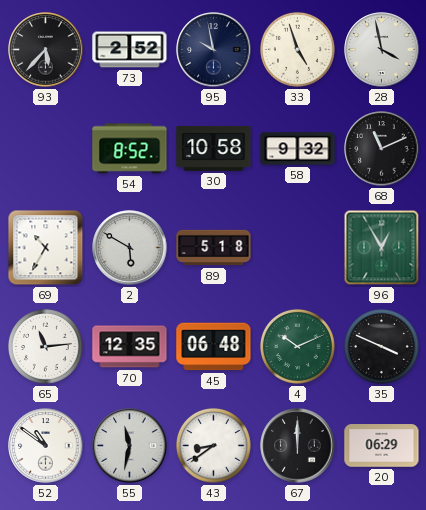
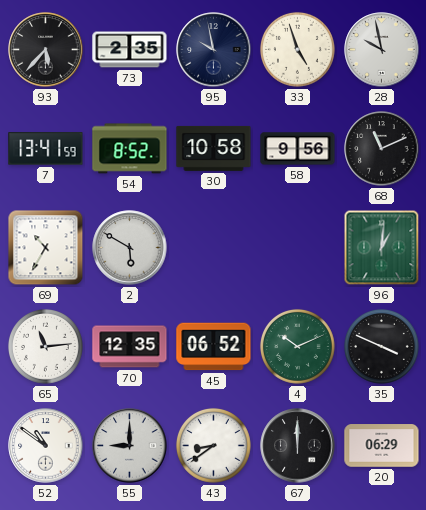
73: 2:52 -> 2:35 (130, 50)
28: 3:58 -> 9:58 (382, 50)
7: none -> 13:41 (46, 149)
58: 9:32 -> 9:56 (298, 149)
89: 5:18 -> none (214, 248)
96: 12:55 -> 1:01 (382, 248)
45: 06:48 -> 06:52 (214, 347)
55: 11:32 -> 9:00 (130, 446)
